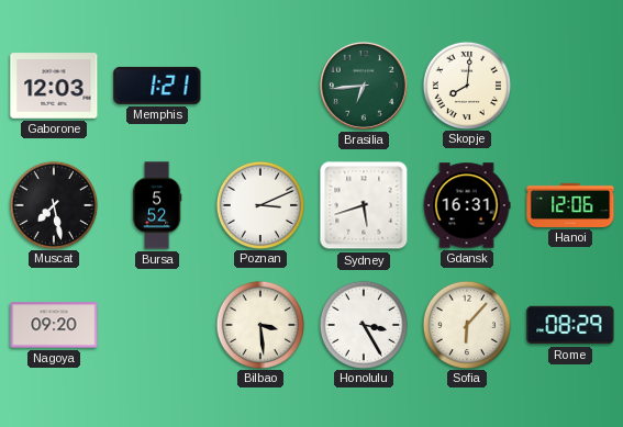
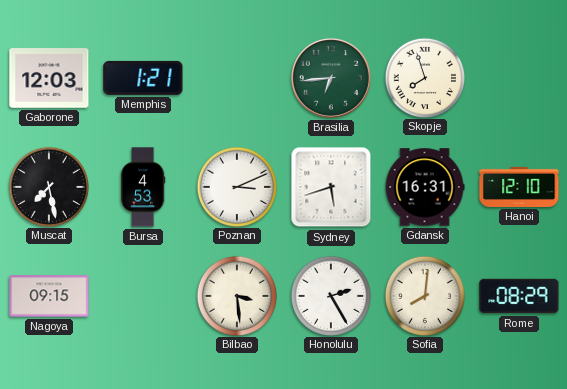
Skopje: 8:01 -> 7:57 (424, 77)
Bursa: 5:52 -> 4:53 (143, 187)
Hanoi: 12:06 -> 12:10 (519, 187)
Nagoya: 09:20 -> 09:15 (49, 296)
Honolulu: 3:25 -> 2:25 (330, 295)
Sofia: 6:07 -> 8:01 (424, 295)
